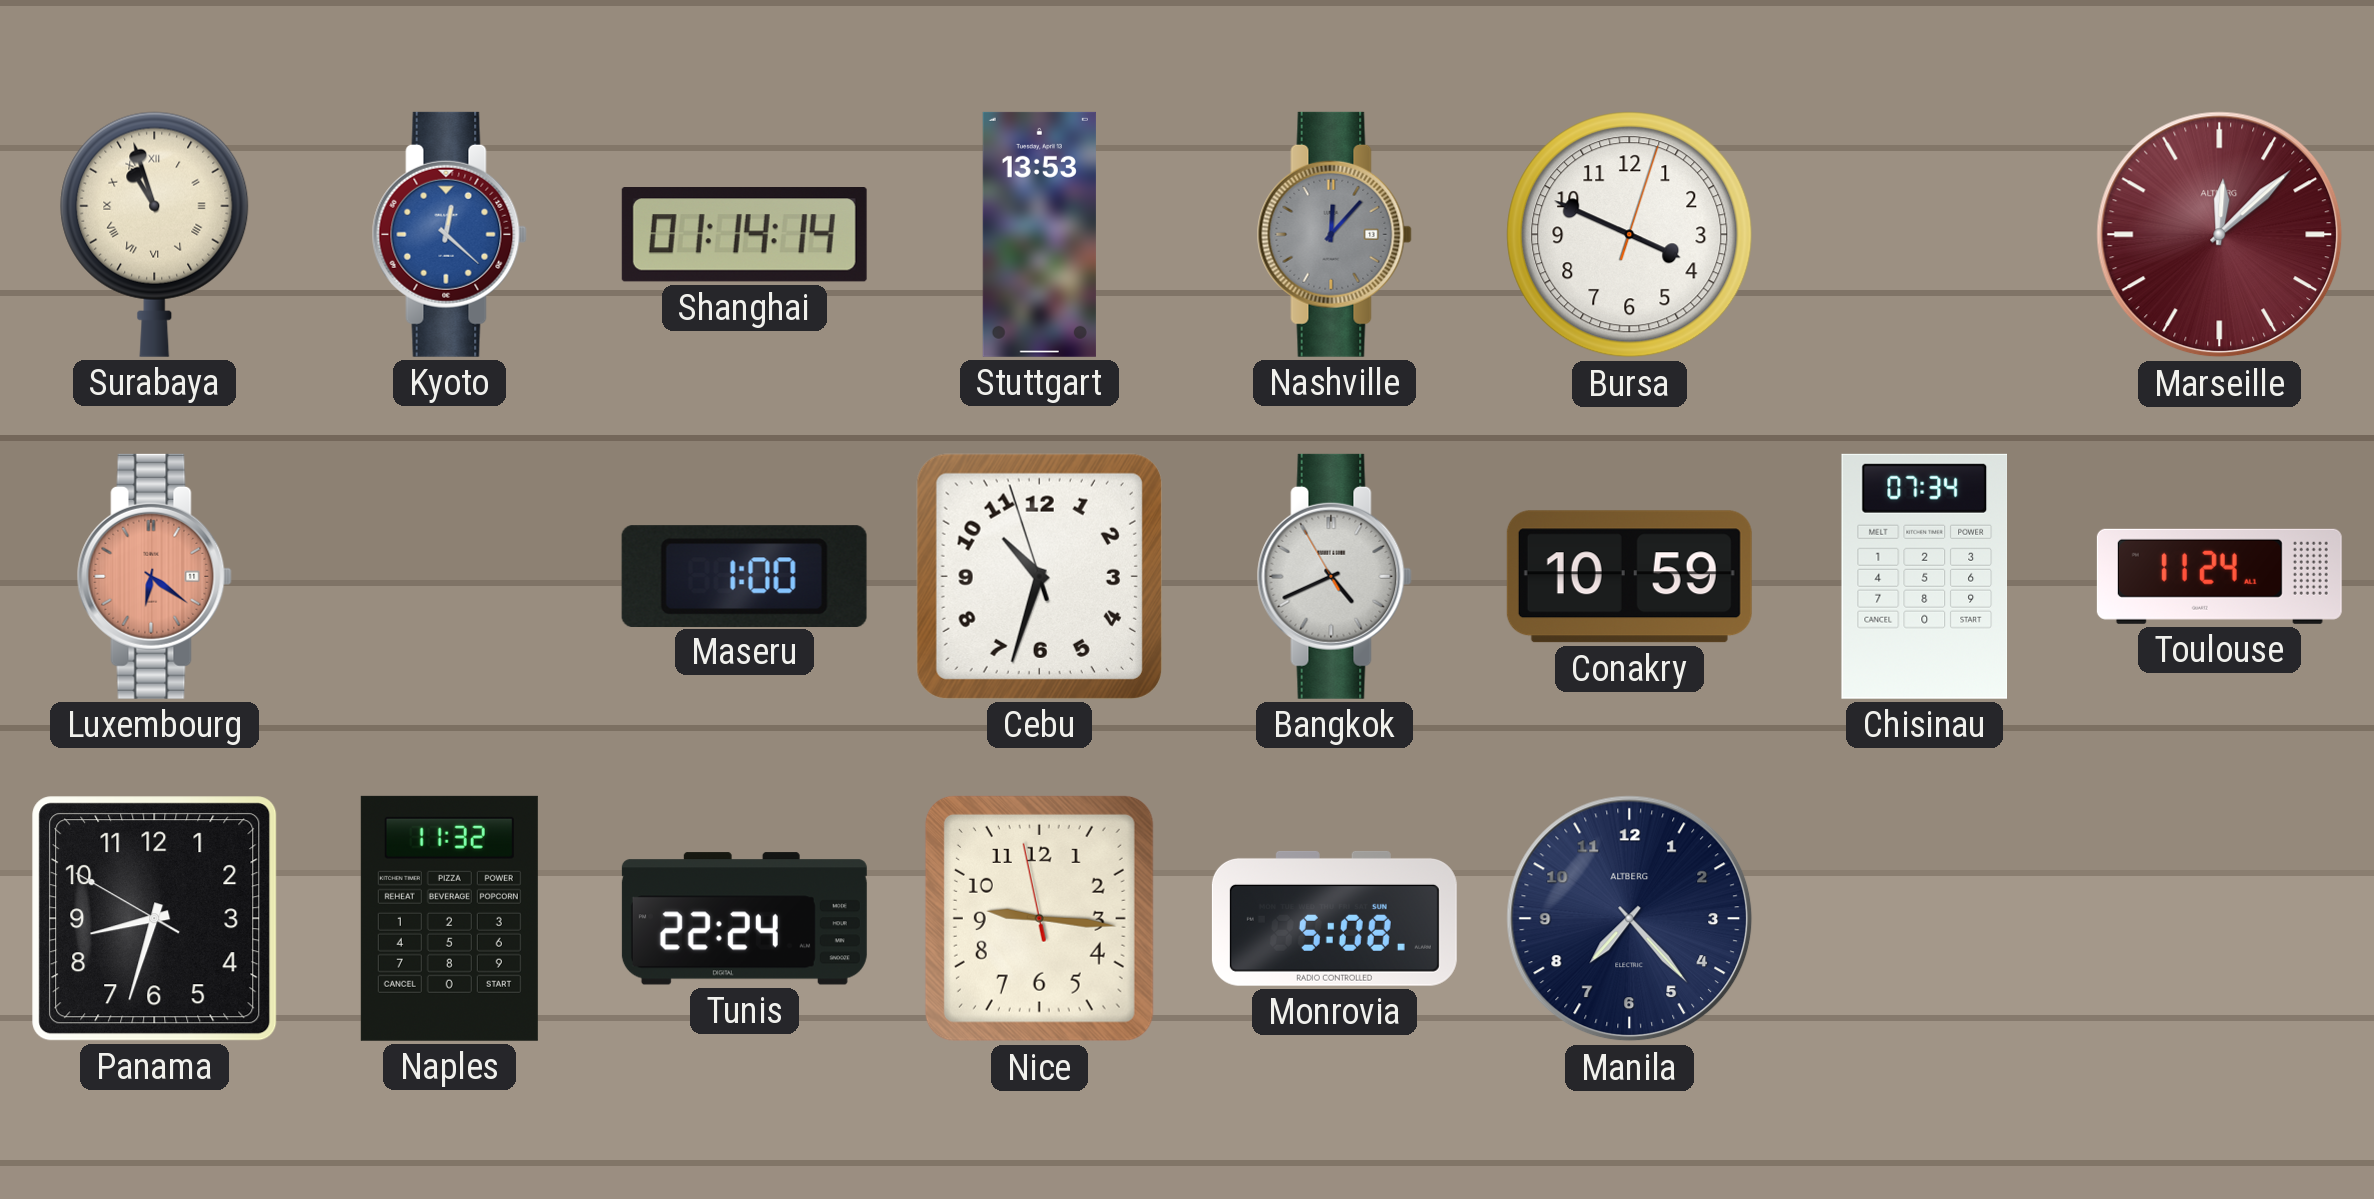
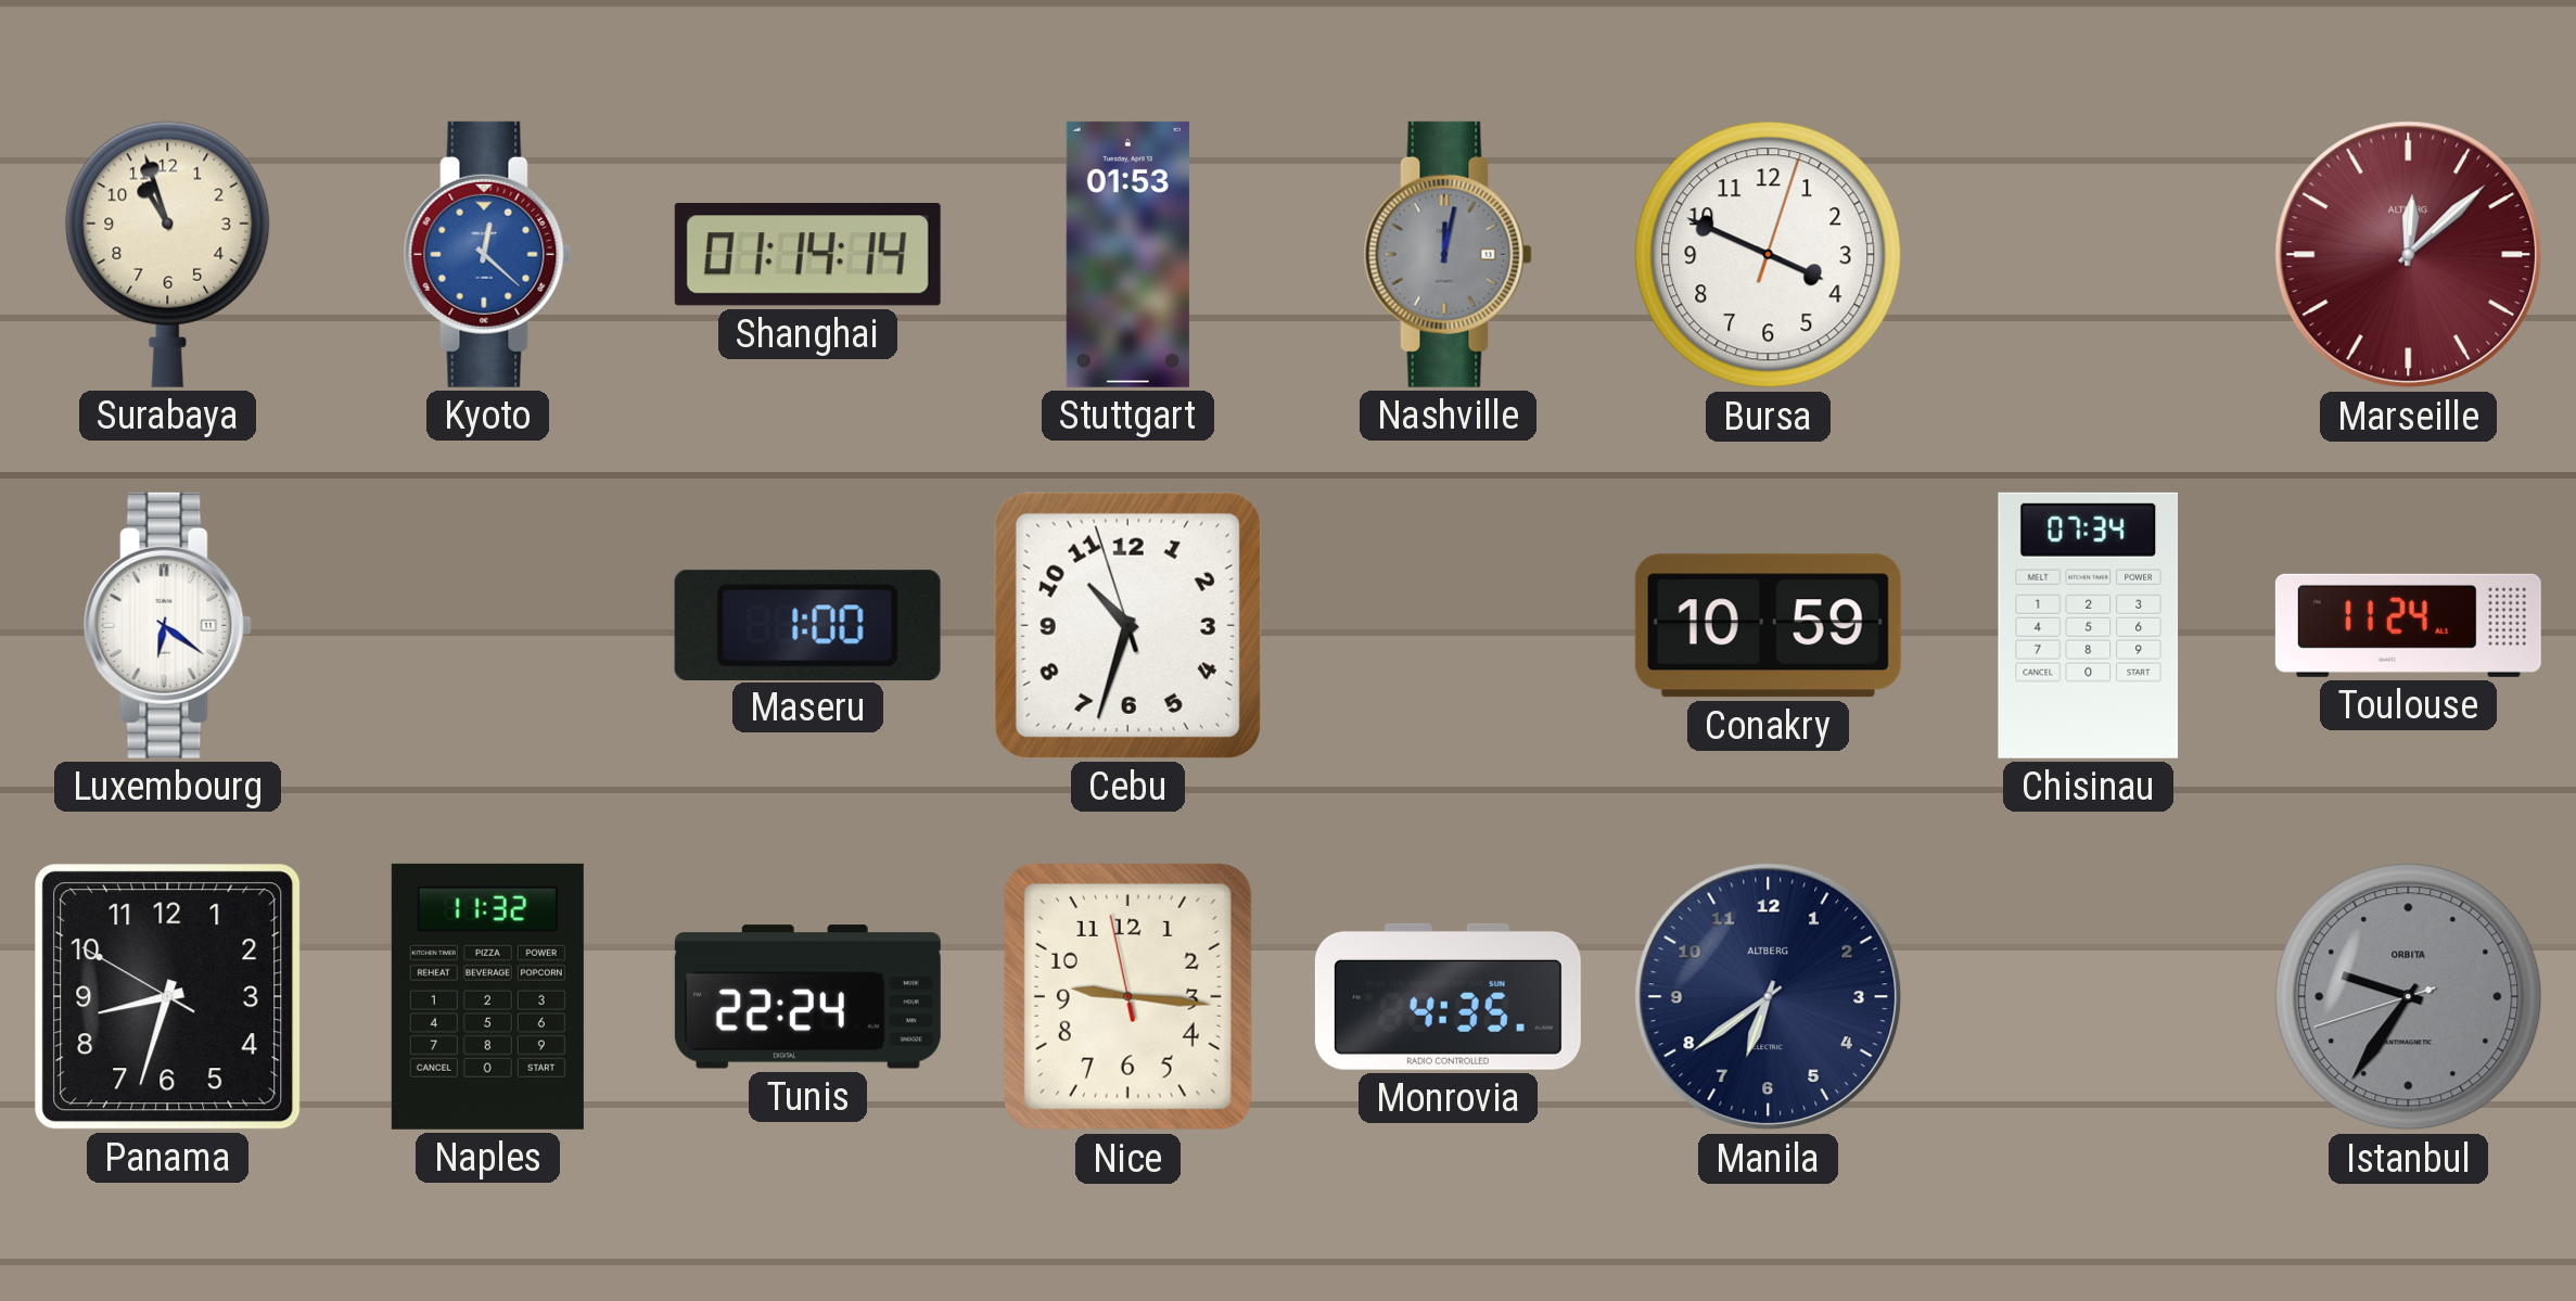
Surabaya numerals: Roman -> Arabic (168, 254)
Stuttgart: 13:53 -> 01:53 (1127, 254)
Nashville: 12:07 -> 12:02 (1448, 254)
Luxembourg dial: salmon -> white (167, 625)
Bangkok: 4:40 -> none (1334, 576)
Monrovia: 5:08 -> 4:35 (1448, 996)
Manila: 7:23 -> 6:39 (1769, 997)
Istanbul: none -> 9:35 (2409, 997)
